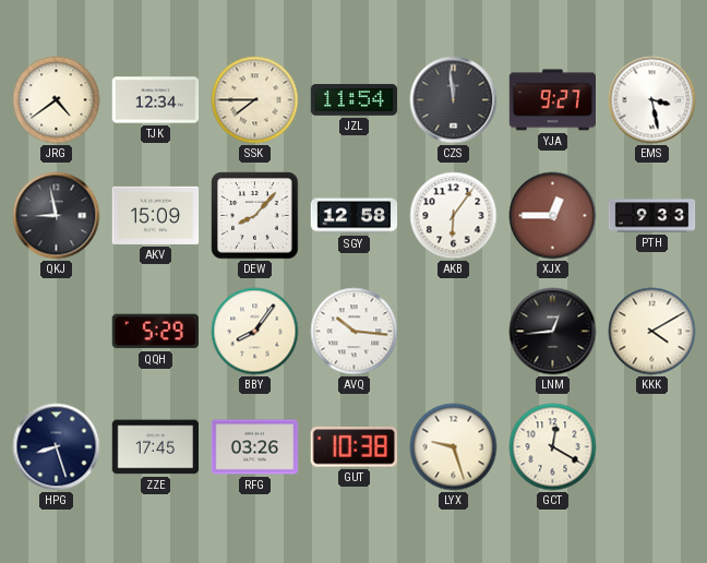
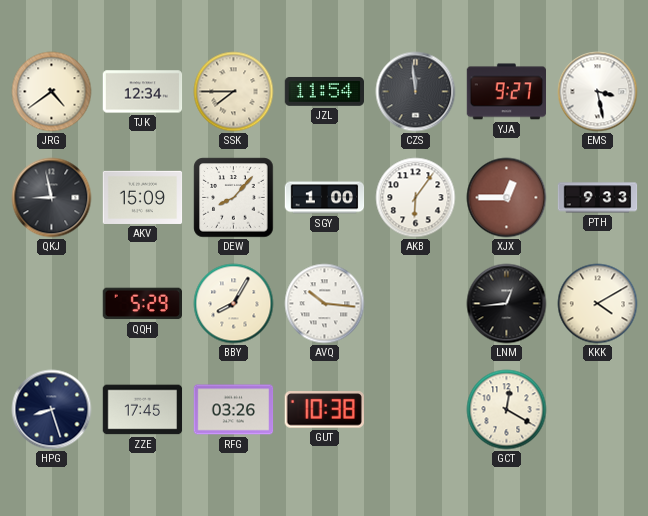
SGY: 12:58 -> 1:00 (325, 198)
BBY: 8:06 -> 8:05 (234, 304)
LYX: 9:27 -> none (454, 447)
